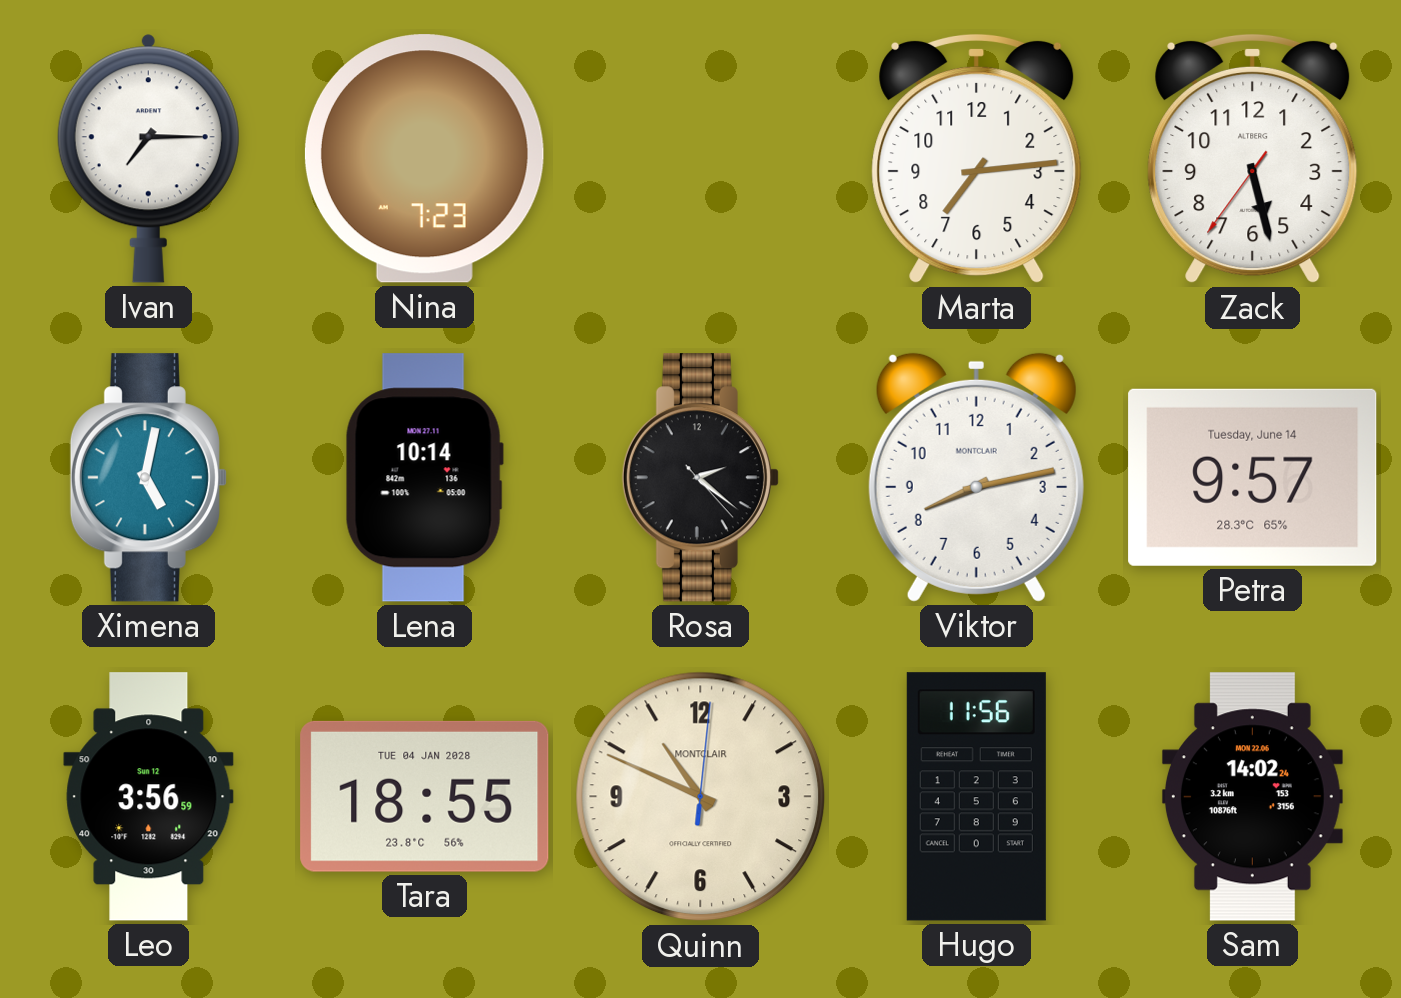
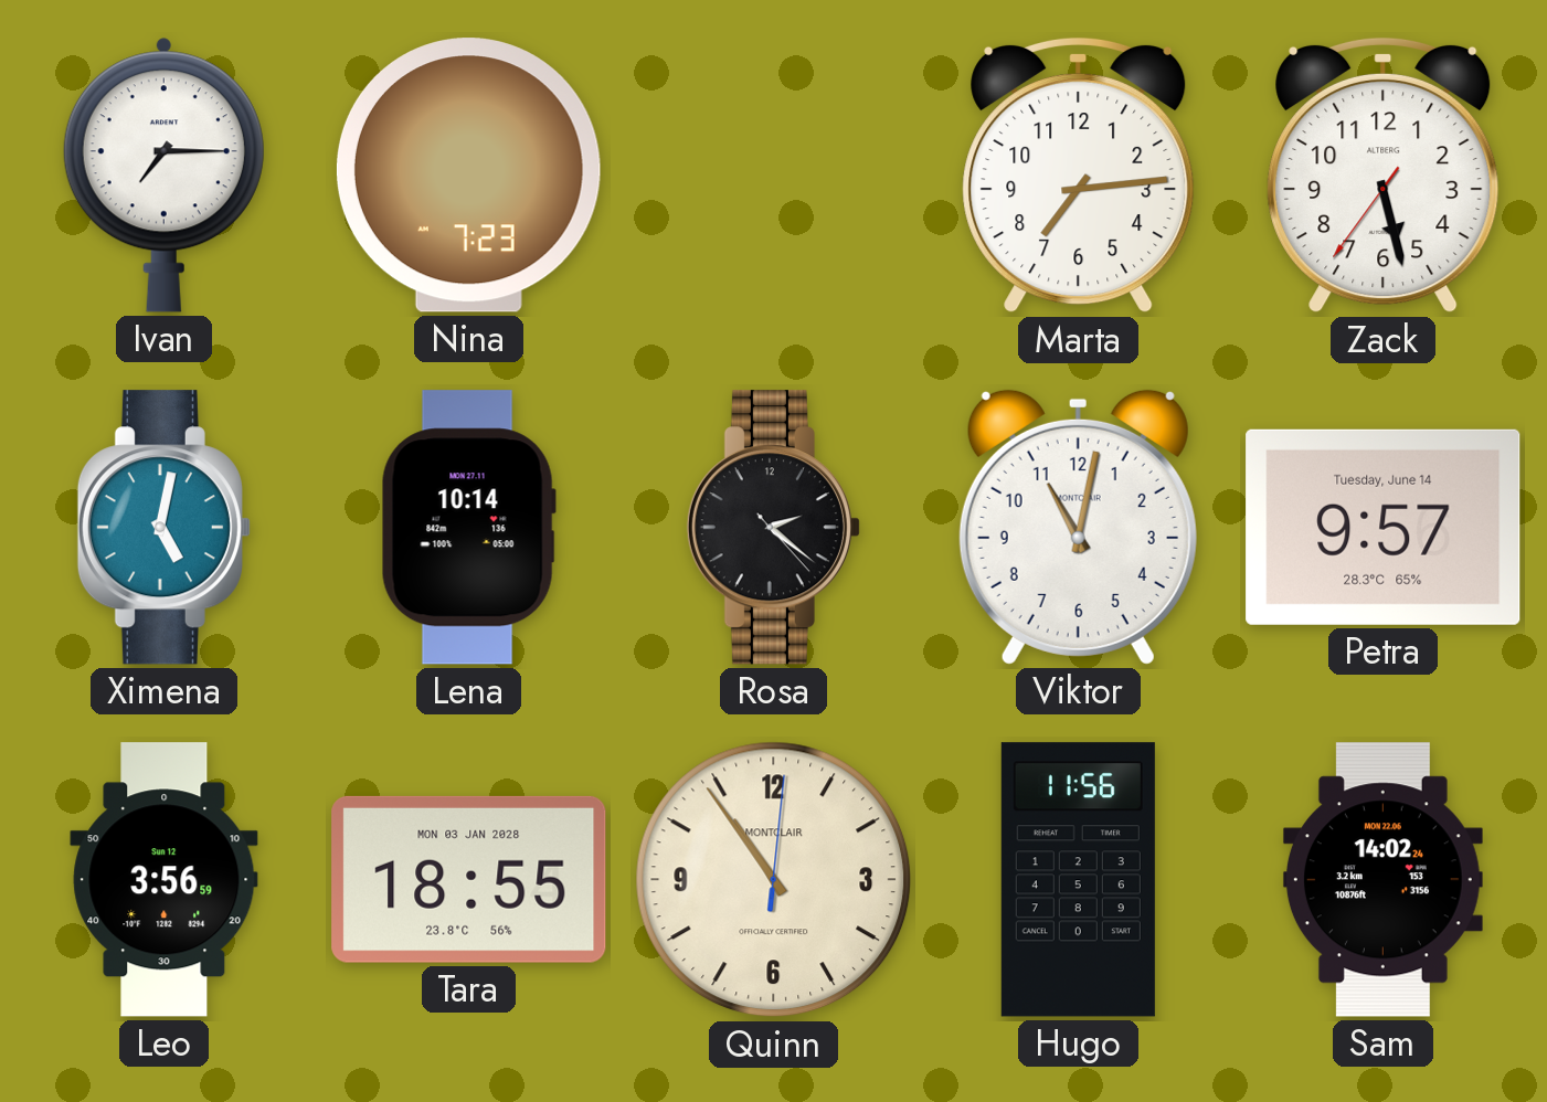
Viktor: 8:13 -> 11:02 (1078, 527)
Tara date: TUE 04 JAN 2028 -> MON 03 JAN 2028 (469, 879)
Quinn: 10:49 -> 10:54 (774, 880)
